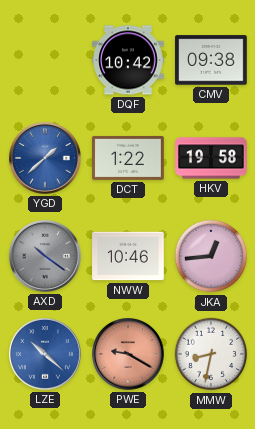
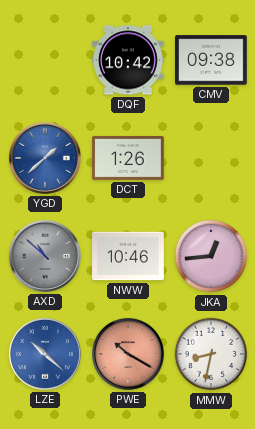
DCT: 1:22 -> 1:26 (128, 158)
HKV: 19:58 -> none (211, 158)
AXD: 10:21 -> 10:52 (46, 257)
PWE: 9:20 -> 10:20 (129, 355)
